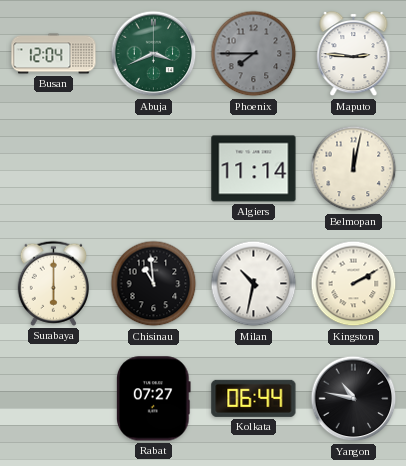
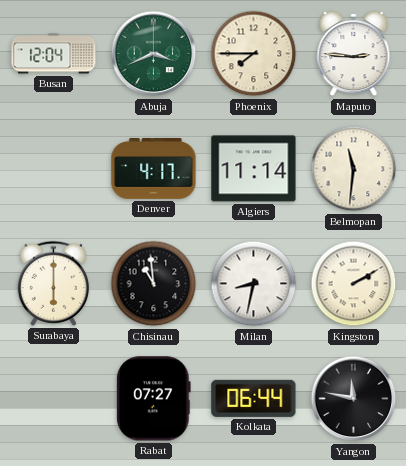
Phoenix dial: grey -> cream (254, 54)
Denver: none -> 4:17 (154, 169)
Belmopan: 12:02 -> 11:31 (354, 169)
Milan: 10:32 -> 8:32 (254, 284)
Yangon: 10:47 -> 11:47 (354, 399)
